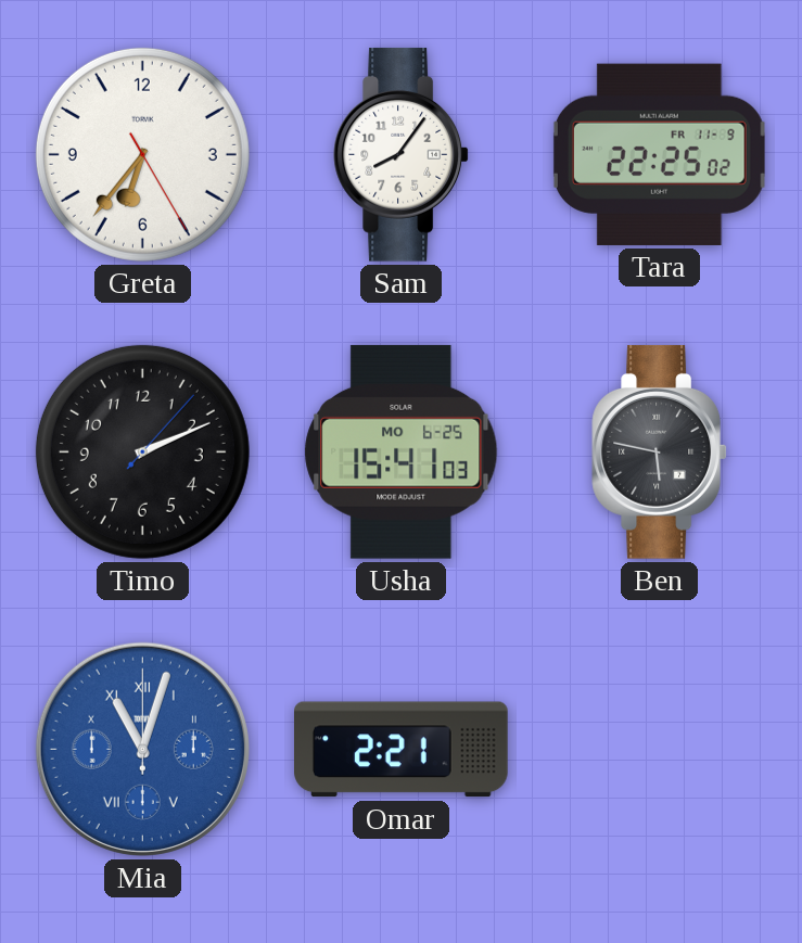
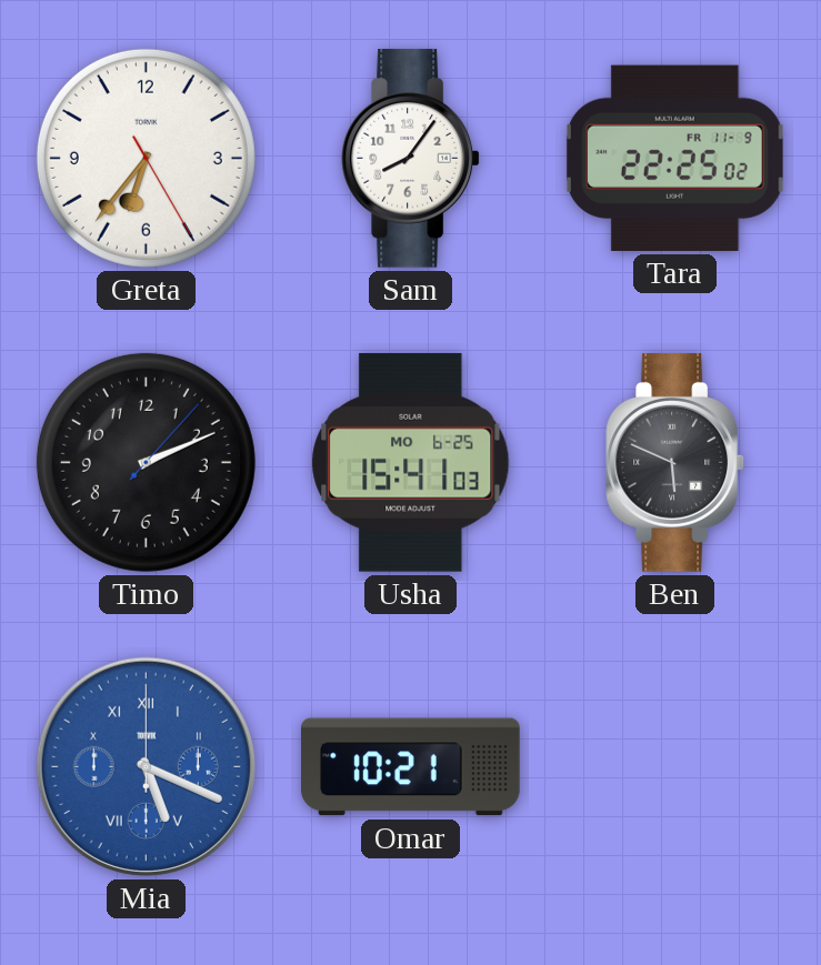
Ben: 5:47 -> 5:49 (674, 462)
Mia: 11:03 -> 5:19 (146, 766)
Omar: 2:21 -> 10:21 (411, 767)
